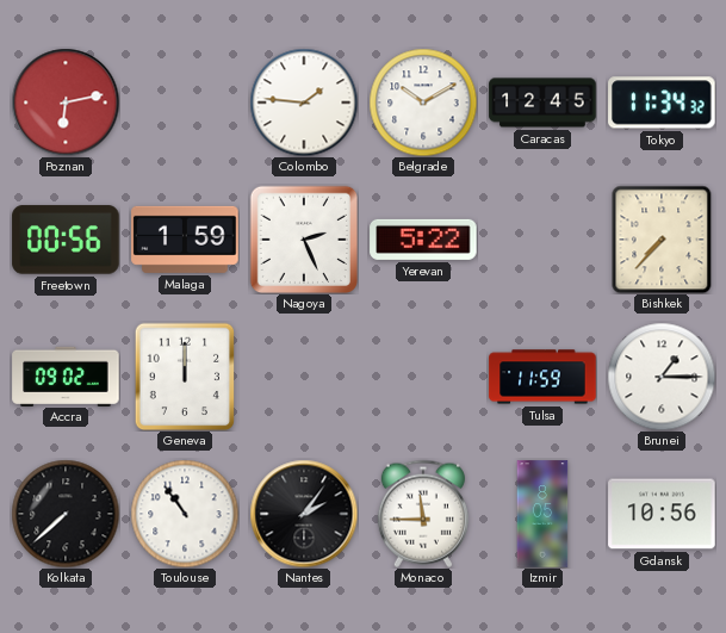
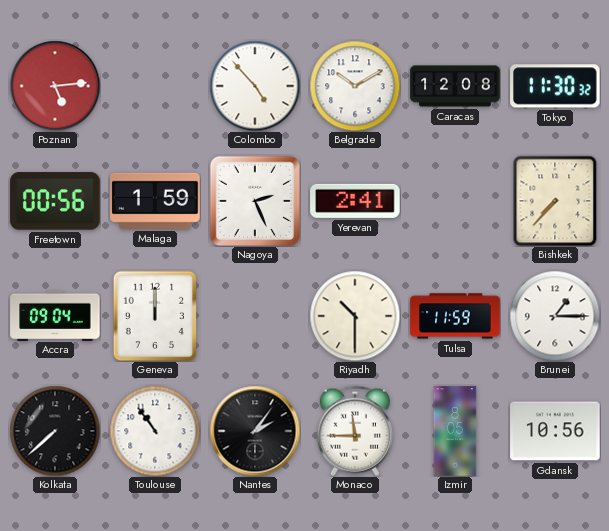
Poznan: 6:13 -> 5:14 (55, 86)
Colombo: 1:46 -> 4:53 (255, 86)
Caracas: 12:45 -> 12:08 (455, 86)
Tokyo: 11:34 -> 11:30 (555, 86)
Yerevan: 5:22 -> 2:41 (355, 201)
Accra: 09:02 -> 09:04 (55, 315)
Riyadh: none -> 10:30 (355, 316)
